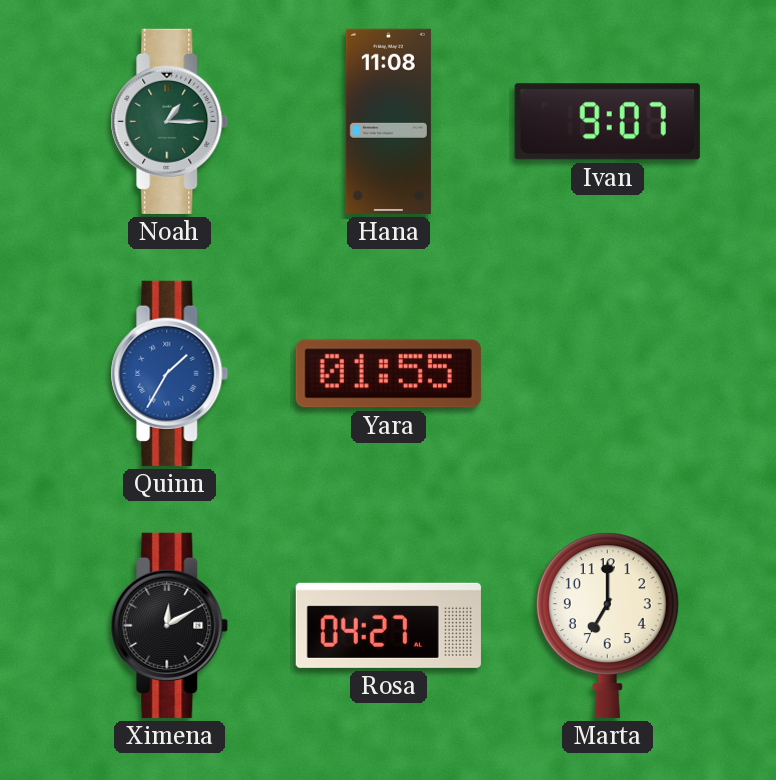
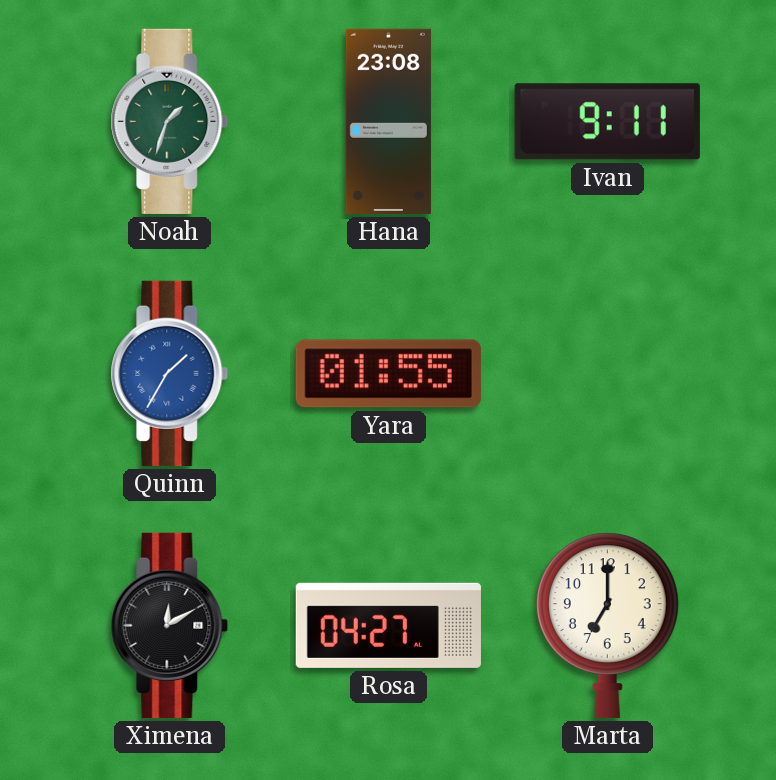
Noah: 1:15 -> 1:33 (170, 121)
Hana: 11:08 -> 23:08 (388, 121)
Ivan: 9:07 -> 9:11 (607, 122)
